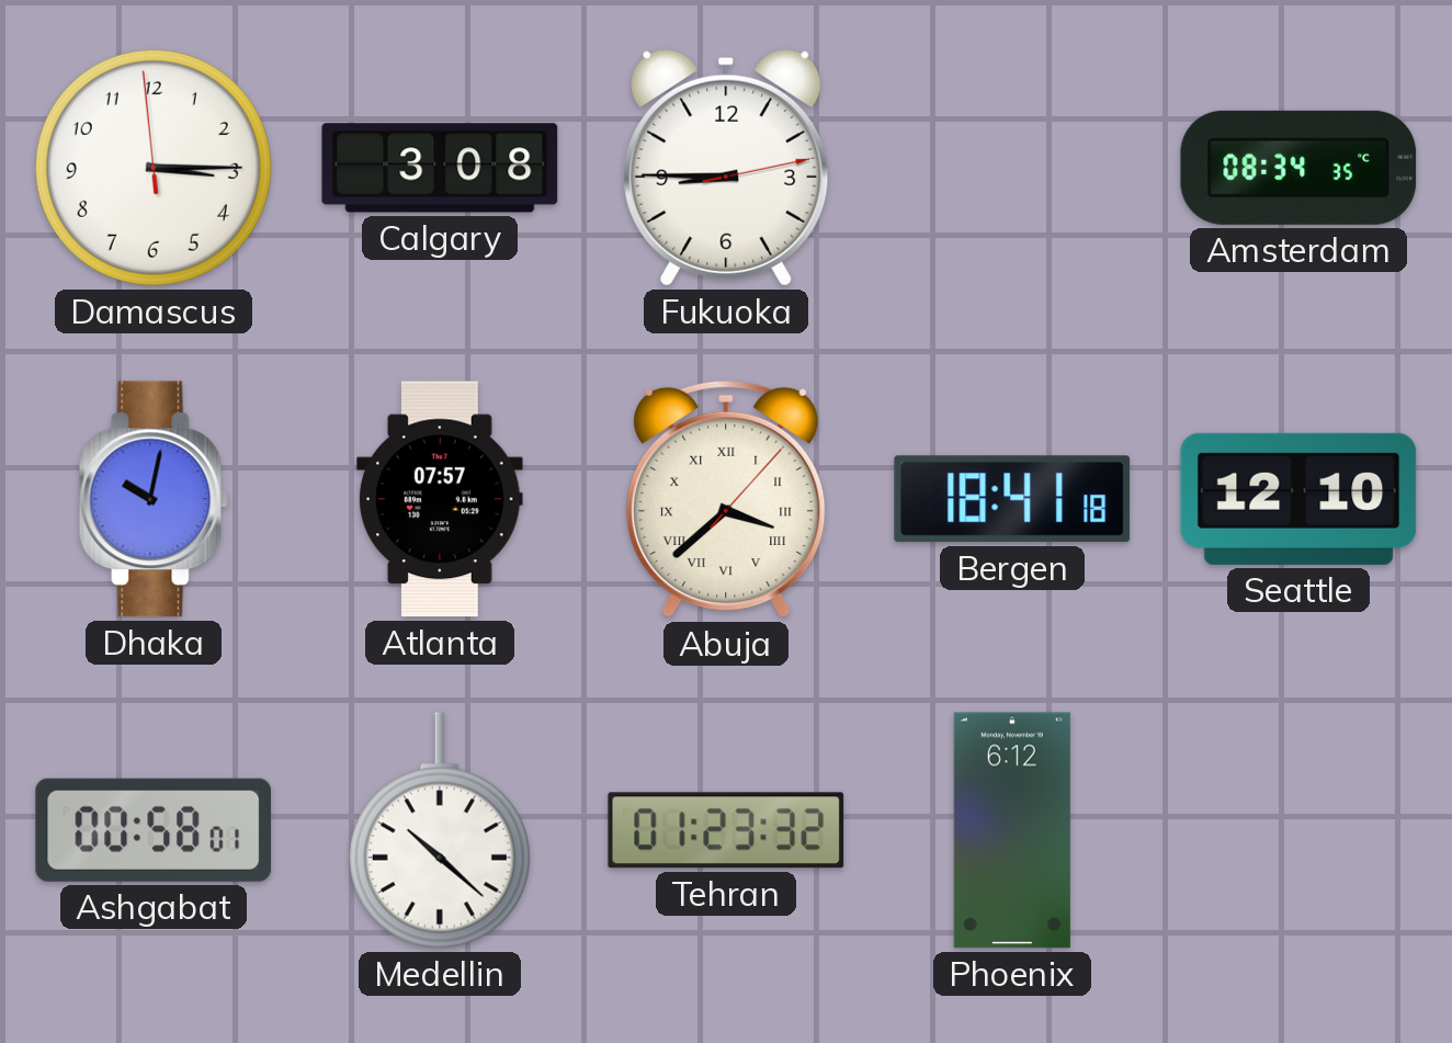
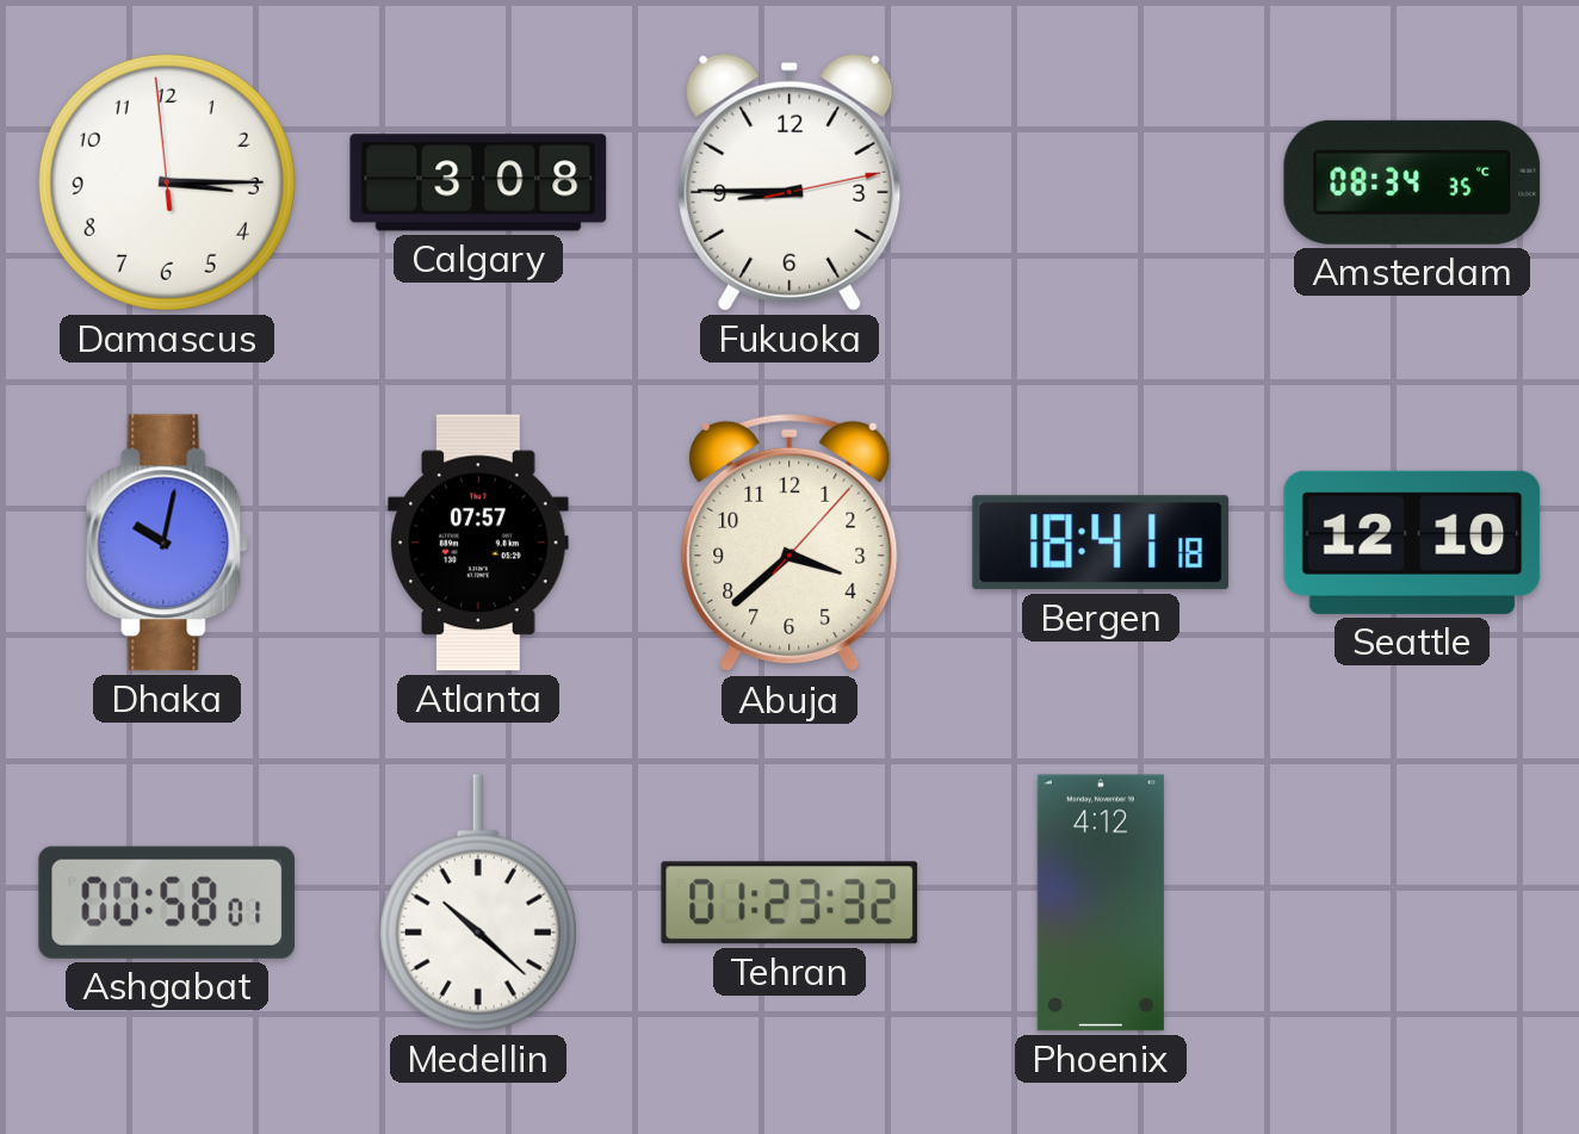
Abuja numerals: Roman -> Arabic (789, 543)
Phoenix: 6:12 -> 4:12 (1101, 903)
